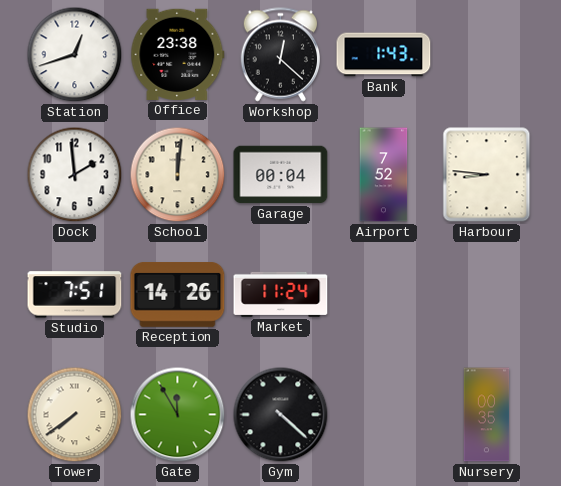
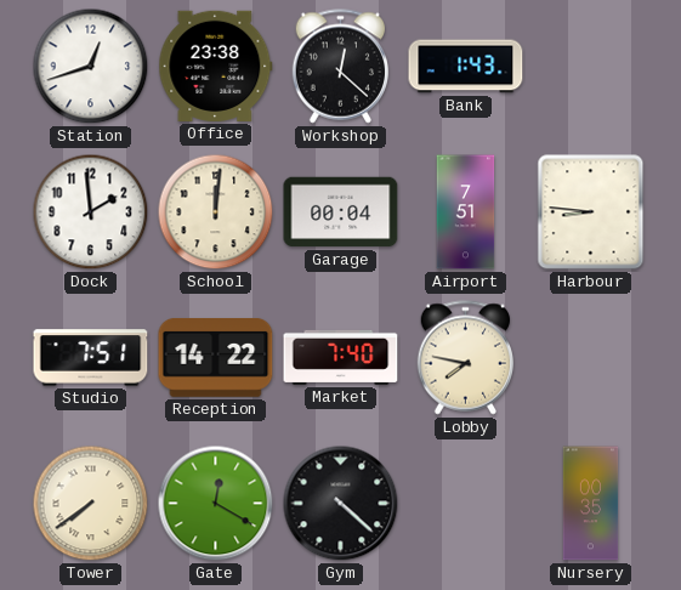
Airport: 7:52 -> 7:51 (466, 212)
Reception: 14:26 -> 14:22 (216, 358)
Market: 11:24 -> 7:40 (341, 357)
Lobby: none -> 7:47 (466, 358)
Gate: 11:55 -> 12:20 (216, 504)
